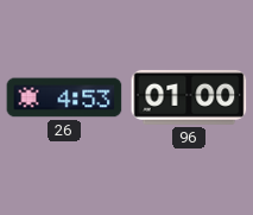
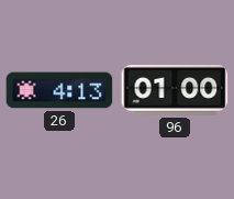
26: 4:53 -> 4:13 (59, 90)
